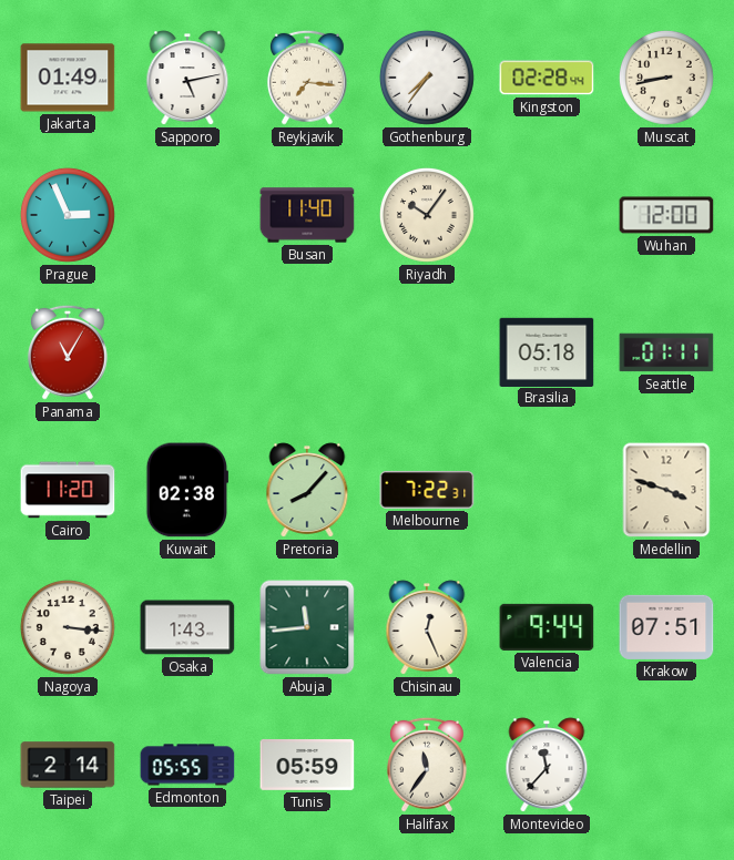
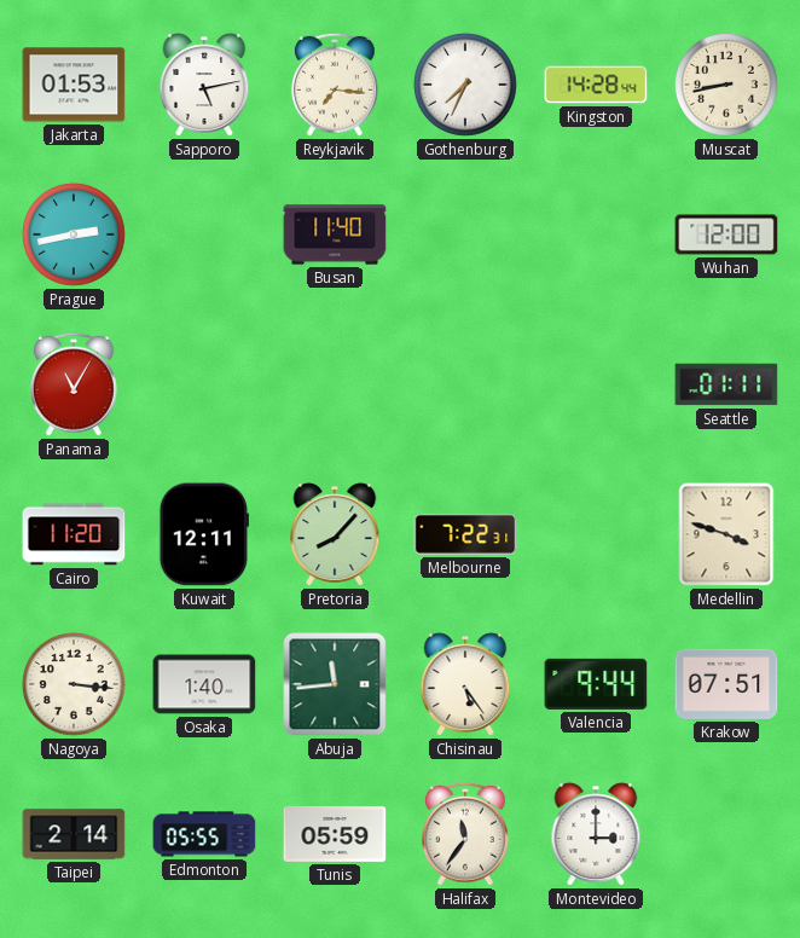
Jakarta: 01:49 -> 01:53 (74, 85)
Gothenburg: 7:36 -> 7:34 (465, 85)
Kingston: 02:28 -> 14:28 (596, 85)
Prague: 2:56 -> 2:43 (74, 234)
Riyadh: 10:06 -> none (427, 215)
Brasilia: 05:18 -> none (547, 351)
Kuwait: 02:38 -> 12:11 (203, 534)
Osaka: 1:43 -> 1:40 (204, 684)
Chisinau: 12:26 -> 5:24 (465, 684)
Montevideo: 11:37 -> 3:00 (596, 834)
